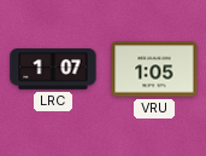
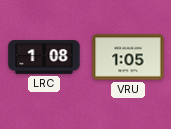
LRC: 1:07 -> 1:08 (44, 57)
